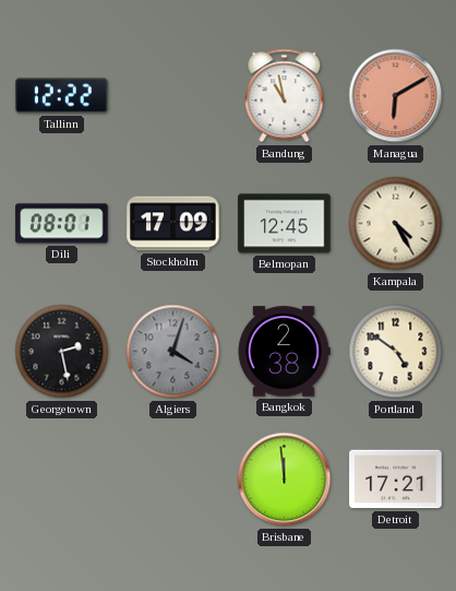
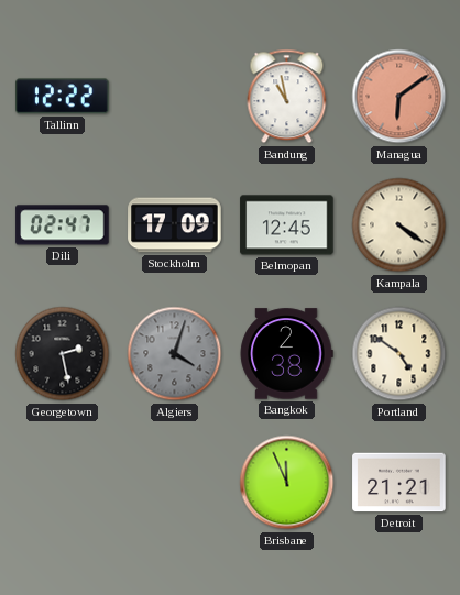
Managua: 6:10 -> 6:09 (399, 97)
Dili: 08:01 -> 02:47 (63, 225)
Kampala: 4:25 -> 4:21 (399, 225)
Brisbane: 11:59 -> 11:56 (287, 483)
Detroit: 17:21 -> 21:21 (399, 483)
